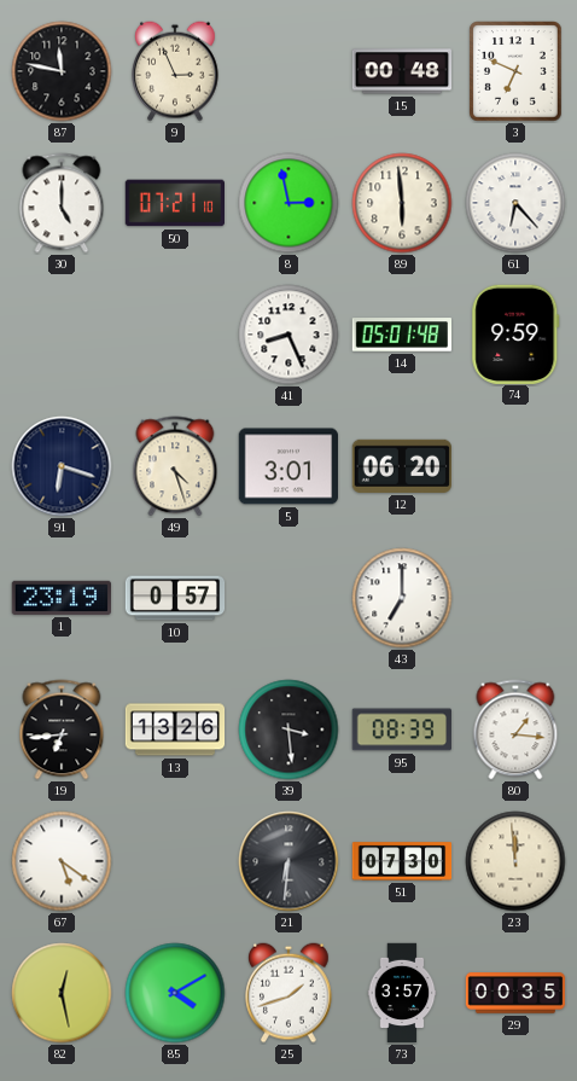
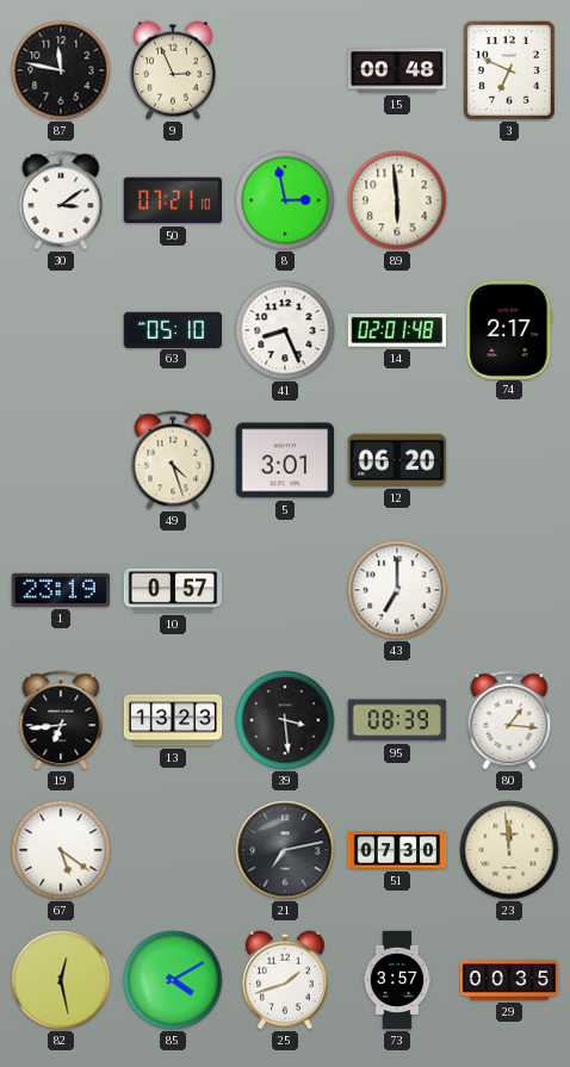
30: 5:00 -> 3:09 (61, 200)
61: 6:23 -> none (515, 203)
63: none -> 05:10 (172, 329)
14: 05:01 -> 02:01 (396, 330)
74: 9:59 -> 2:17 (509, 329)
91: 6:18 -> none (62, 466)
13: 13:26 -> 13:23 (173, 720)
21: 6:31 -> 7:13 (285, 850)
